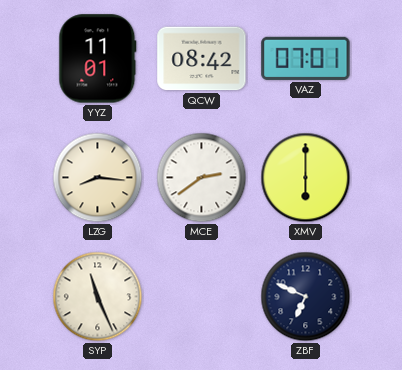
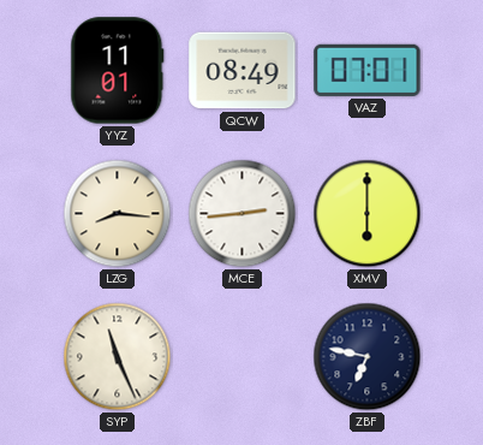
QCW: 08:42 -> 08:49 (243, 71)
MCE: 2:39 -> 2:44 (243, 214)
ZBF: 6:49 -> 6:47 (368, 357)
